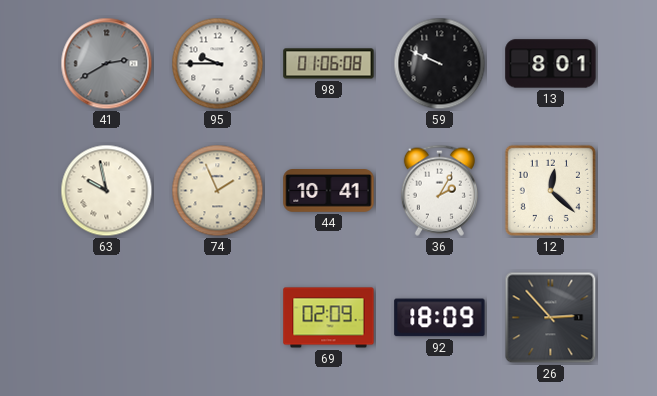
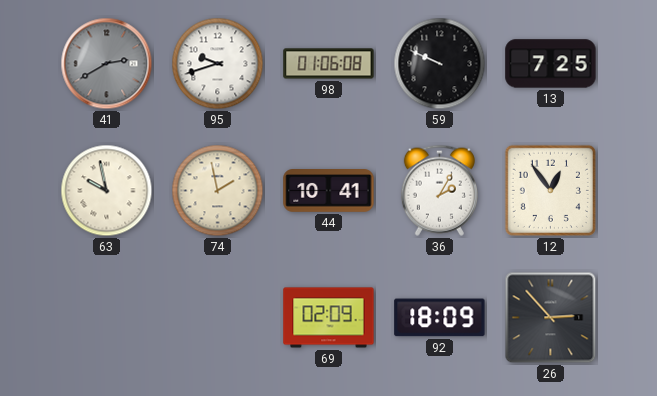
95: 9:45 -> 9:42 (218, 64)
13: 8:01 -> 7:25 (551, 64)
74: 1:56 -> 1:58 (218, 191)
12: 12:22 -> 12:54 (550, 190)
